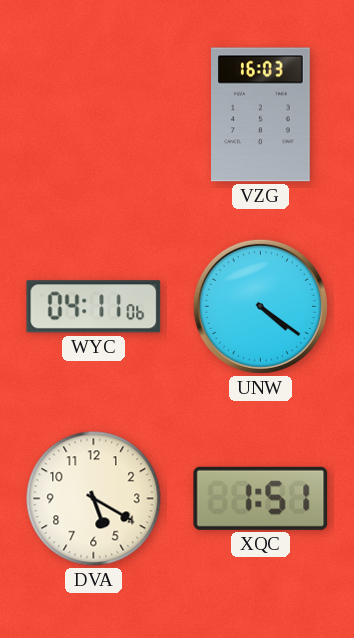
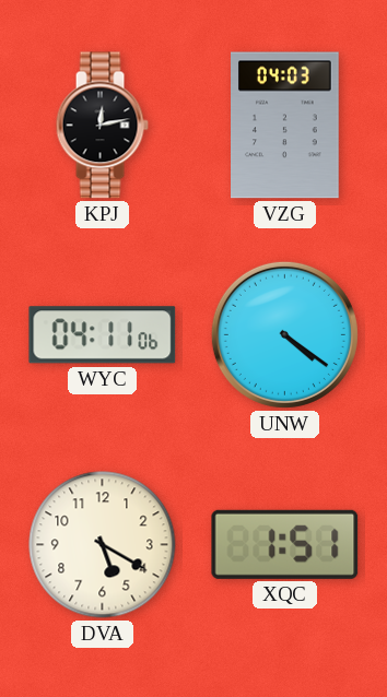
KPJ: none -> 12:13 (102, 126)
VZG: 16:03 -> 04:03 (285, 126)
